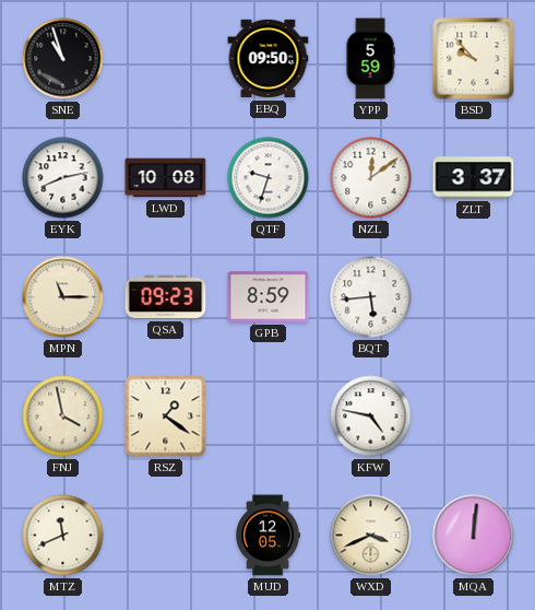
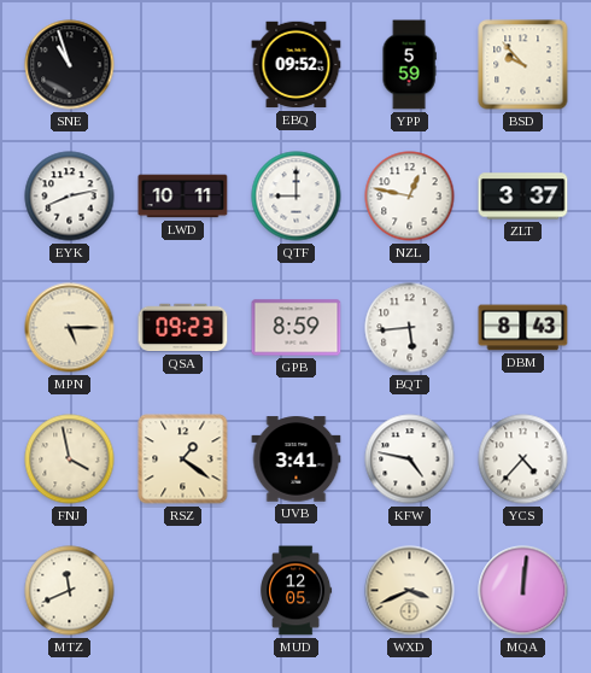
EBQ: 09:50 -> 09:52 (297, 65)
LWD: 10:08 -> 10:11 (183, 197)
QTF: 9:33 -> 9:00 (297, 197)
NZL: 12:09 -> 12:47 (410, 197)
MPN: 11:15 -> 5:15 (70, 328)
DBM: none -> 8:43 (523, 328)
UVB: none -> 3:41 (297, 460)
YCS: none -> 4:37 (523, 460)
